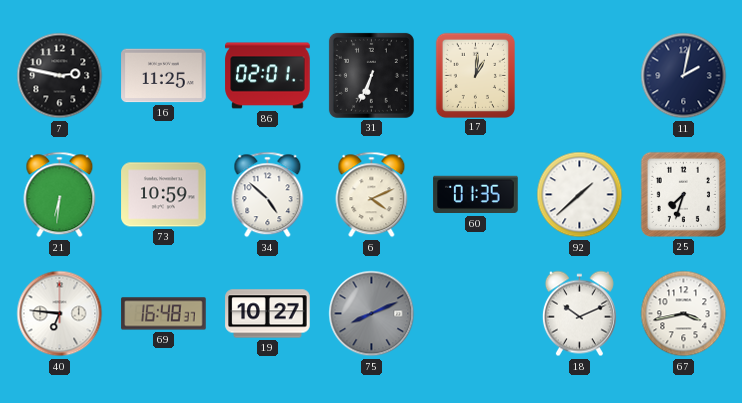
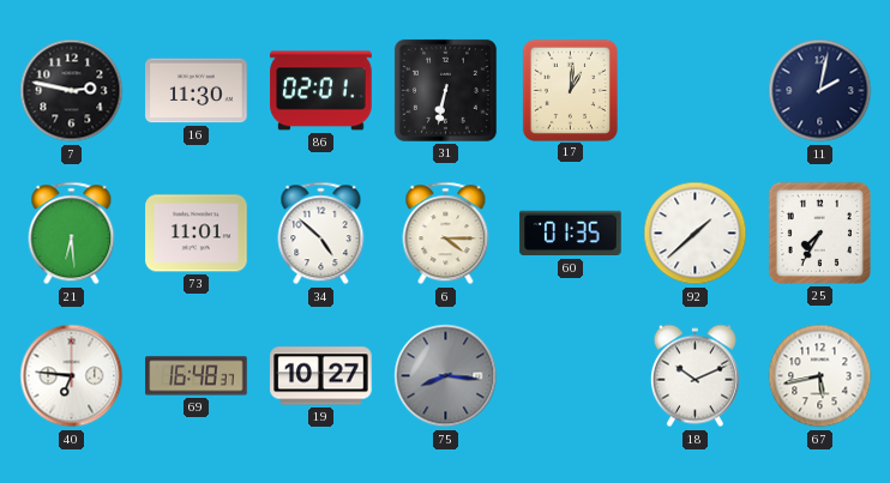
16: 11:25 -> 11:30 (197, 91)
31: 6:34 -> 6:32 (445, 90)
21: 6:31 -> 6:29 (72, 234)
73: 10:59 -> 11:01 (197, 234)
6: 4:11 -> 4:15 (446, 234)
25: 7:33 -> 7:35 (819, 233)
75: 8:11 -> 8:16 (446, 376)
67: 3:43 -> 5:43 (820, 376)
